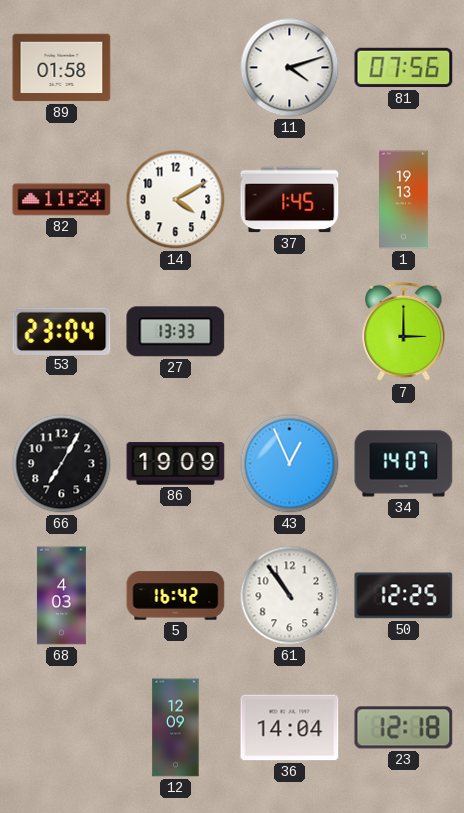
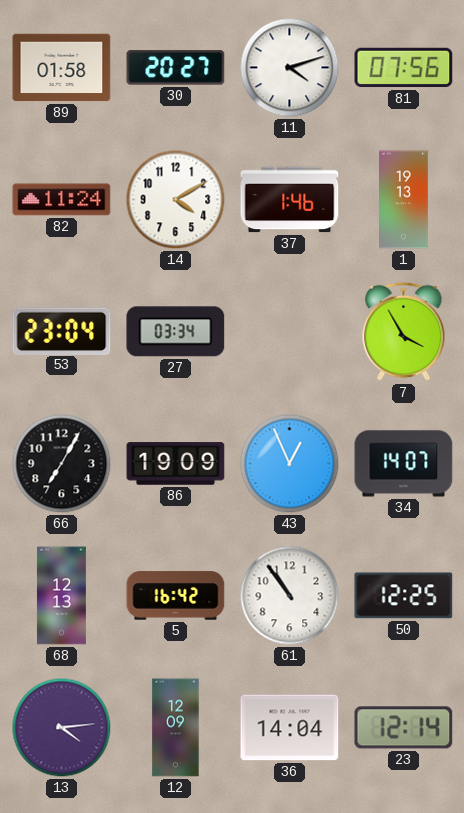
30: none -> 20:27 (176, 68)
37: 1:45 -> 1:46 (290, 200)
27: 13:33 -> 03:34 (176, 332)
7: 3:00 -> 3:55 (404, 332)
68: 4:03 -> 12:13 (61, 596)
13: none -> 4:14 (62, 728)
23: 12:18 -> 12:14 (404, 728)
